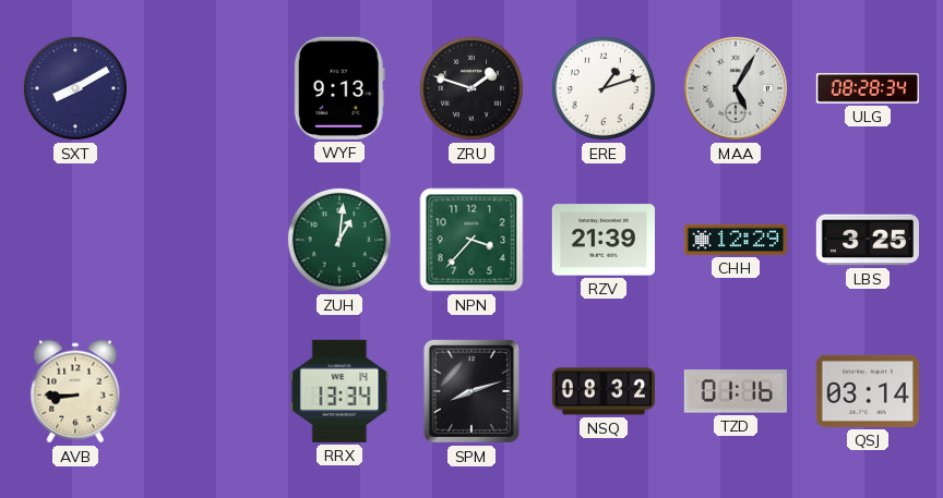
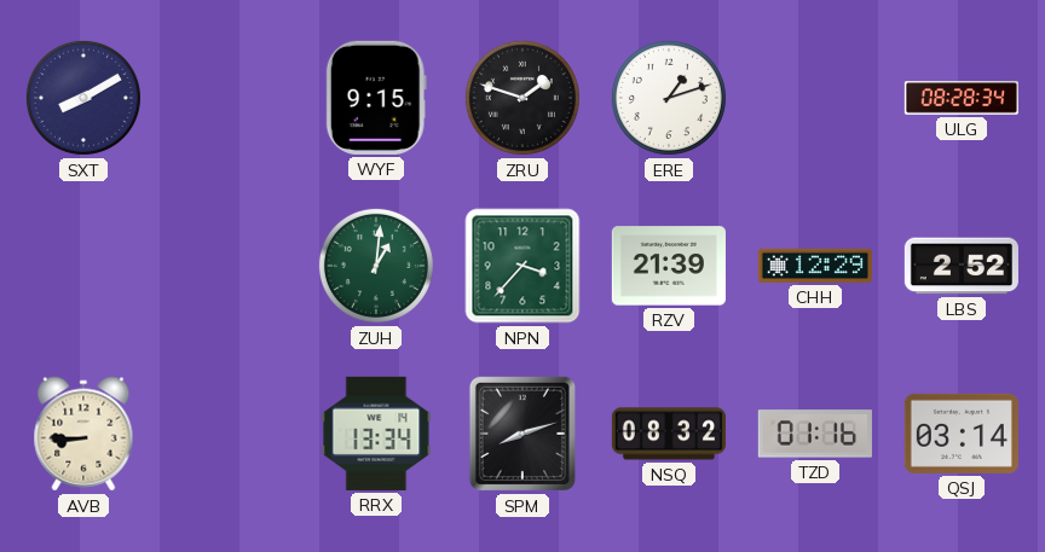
WYF: 9:13 -> 9:15 (376, 98)
MAA: 5:05 -> none (736, 88)
LBS: 3:25 -> 2:52 (962, 266)
